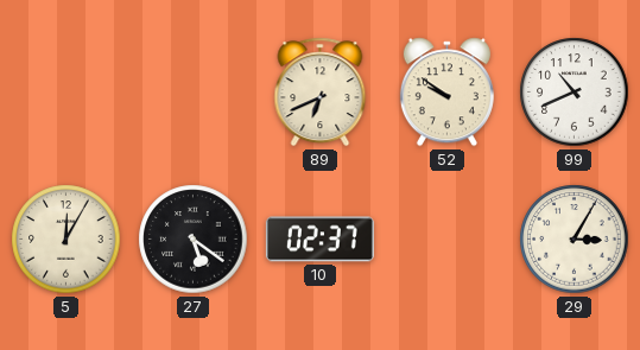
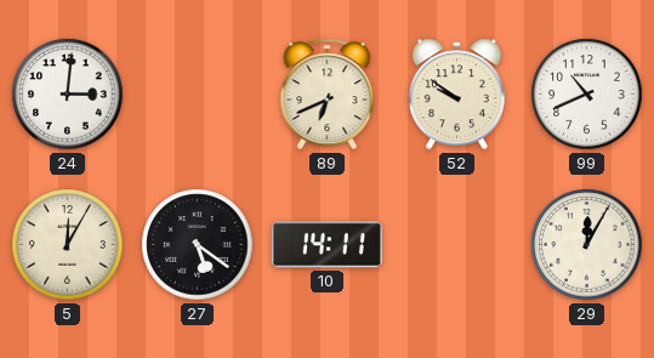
24: none -> 3:01 (68, 95)
10: 02:37 -> 14:11 (326, 245)
29: 3:05 -> 12:05 (587, 245)
